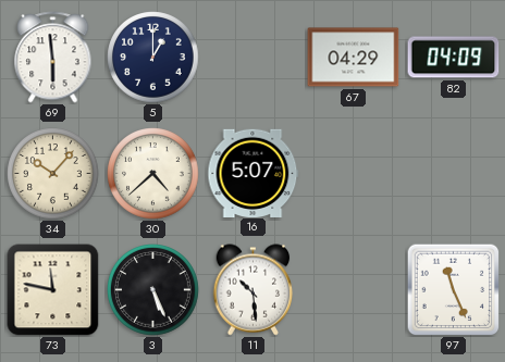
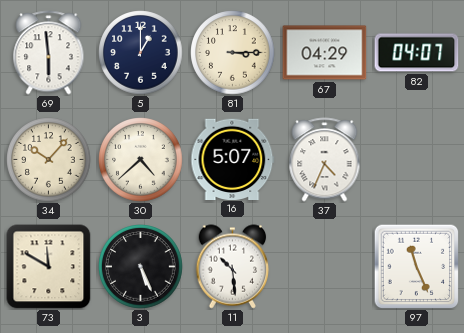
81: none -> 3:15 (233, 53)
82: 04:09 -> 04:07 (417, 53)
37: none -> 4:34 (325, 160)
73: 11:47 -> 11:50 (49, 267)
